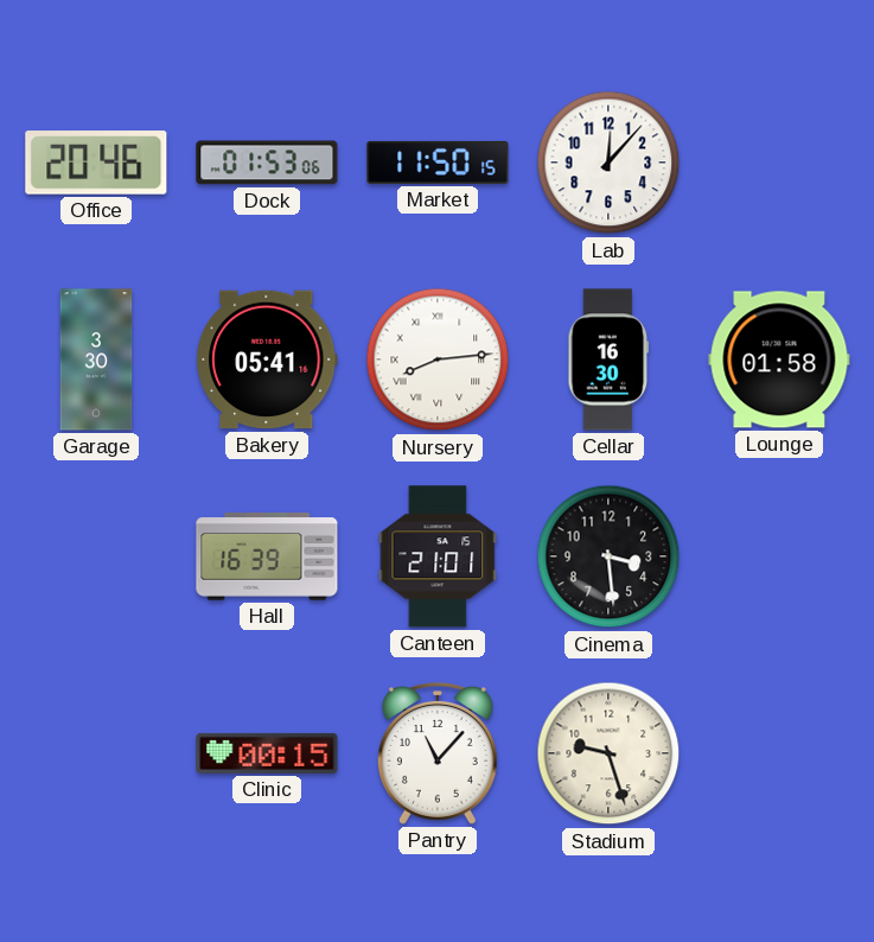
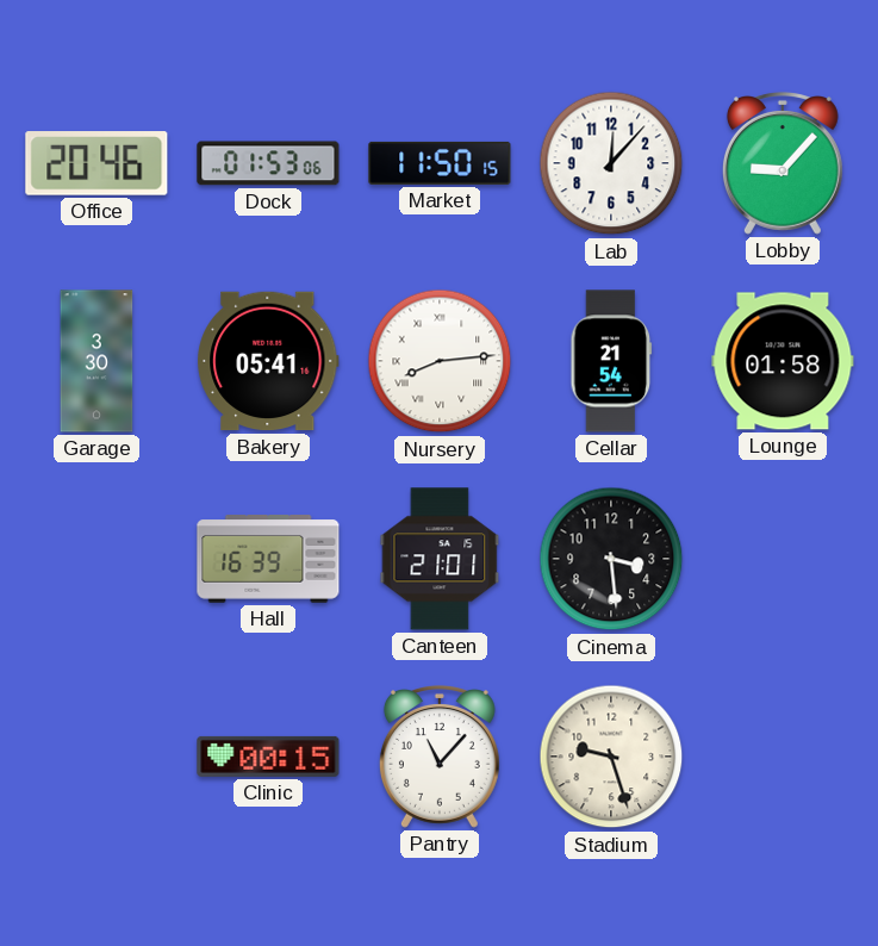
Lobby: none -> 9:07 (783, 164)
Cellar: 16:30 -> 21:54 (611, 361)
